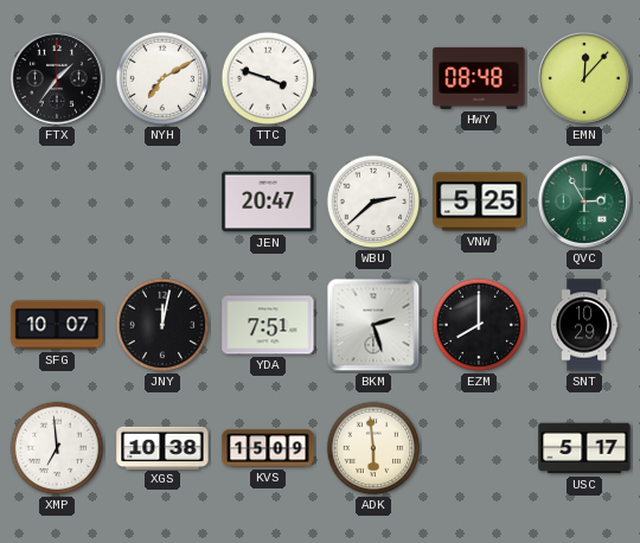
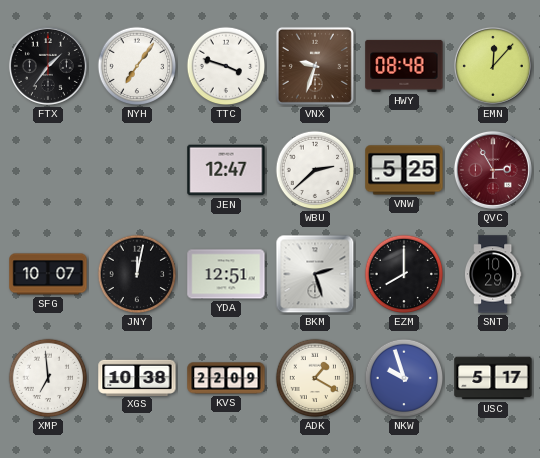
NYH: 7:10 -> 7:06 (137, 66)
VNX: none -> 9:33 (315, 66)
JEN: 20:47 -> 12:47 (226, 170)
QVC dial: green -> burgundy (493, 170)
YDA: 7:51 -> 12:51 (226, 274)
KVS: 15:09 -> 22:09 (226, 378)
ADK: 5:59 -> 1:20 (315, 378)
NKW: none -> 9:57 (404, 378)
